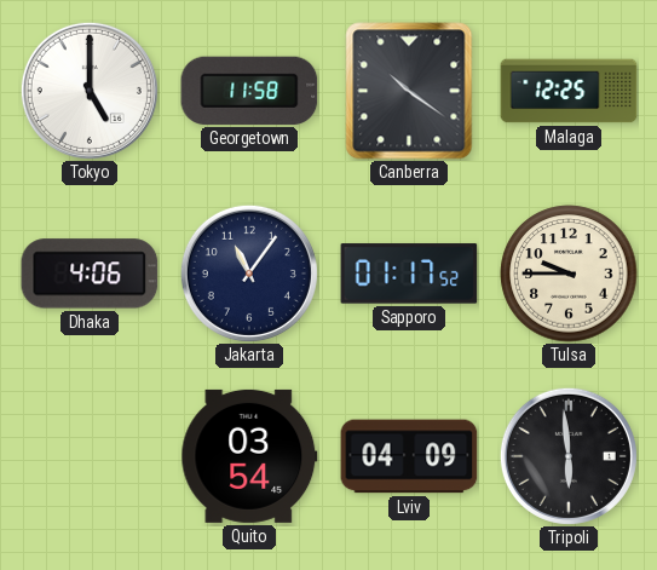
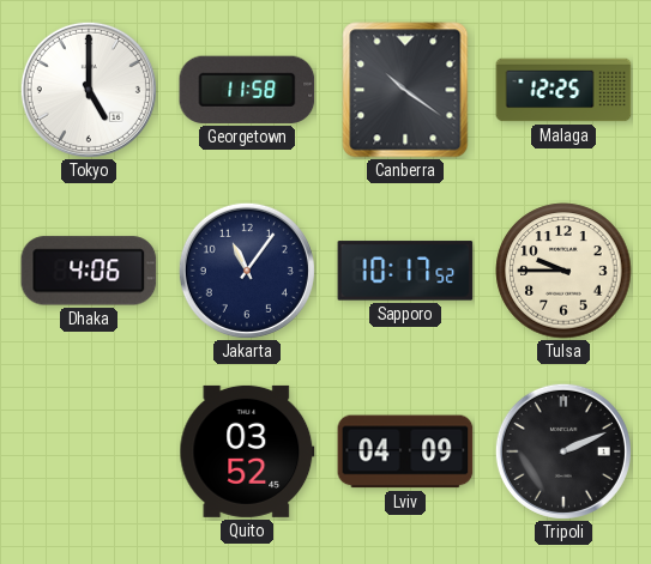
Sapporo: 01:17 -> 10:17 (405, 271)
Quito: 03:54 -> 03:52 (247, 451)
Tripoli: 5:59 -> 2:11 (563, 451)
